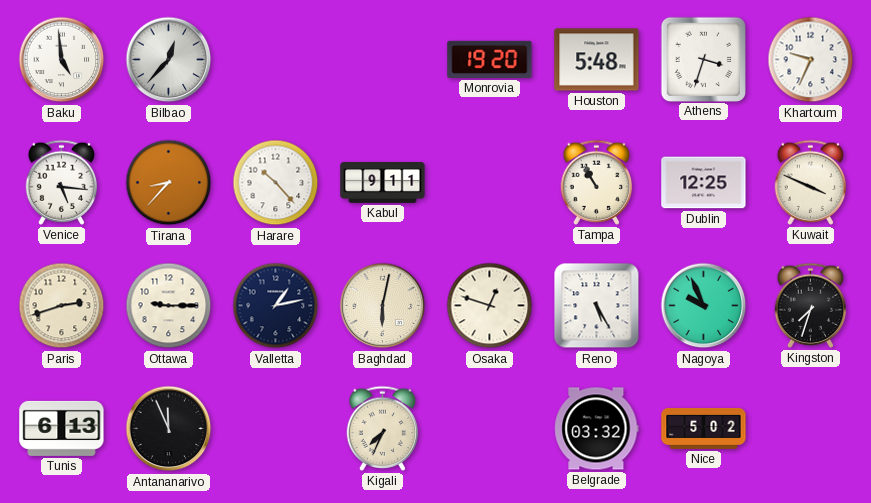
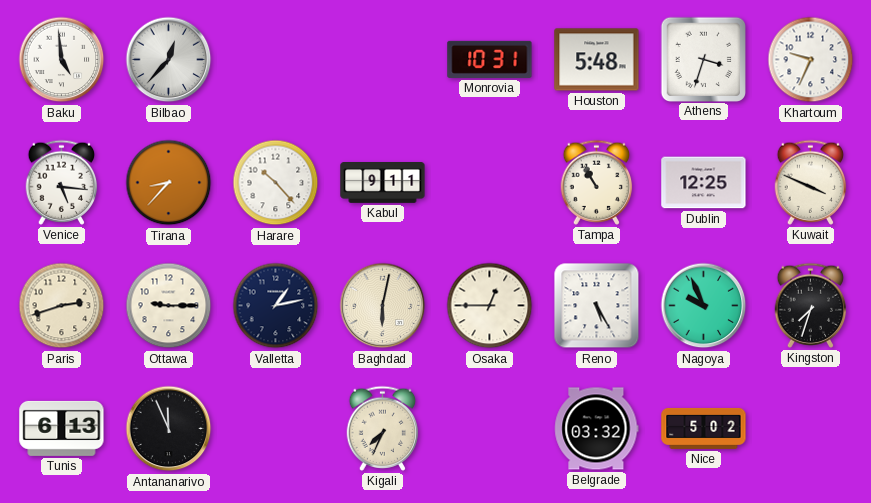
Monrovia: 19:20 -> 10:31 (490, 59)
Osaka: 12:48 -> 12:45 (490, 306)
